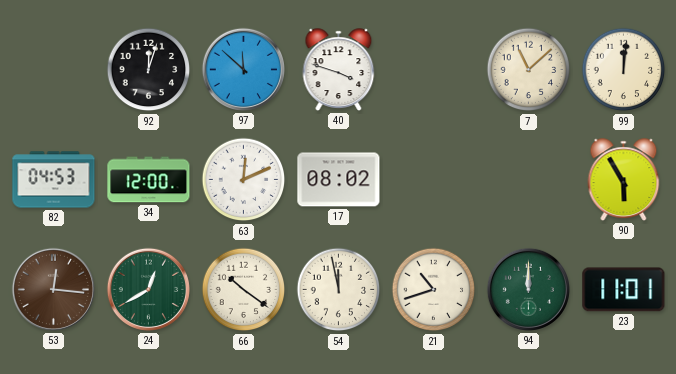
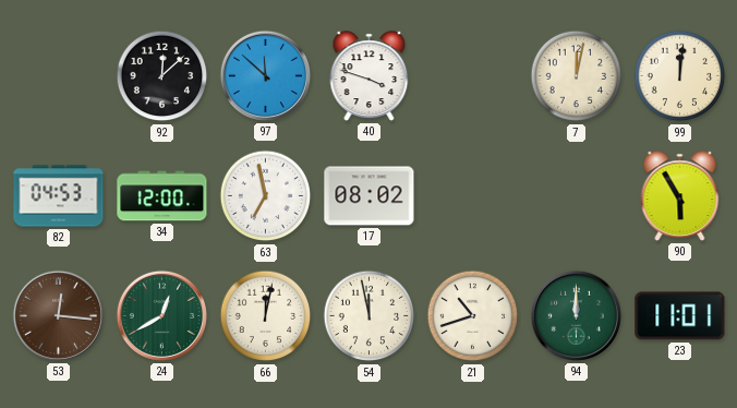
92: 12:03 -> 12:08 (162, 76)
7: 11:08 -> 12:02 (577, 76)
63: 12:11 -> 6:58 (266, 196)
66: 10:21 -> 12:02 (266, 316)
